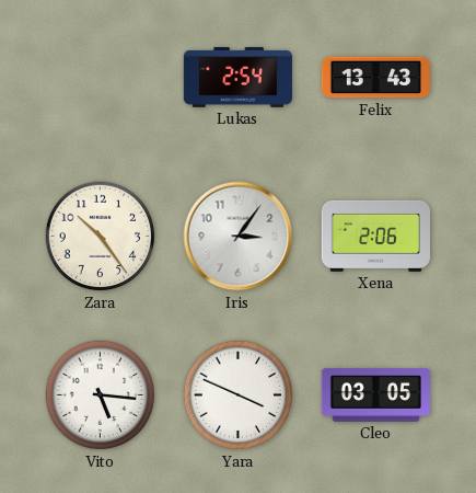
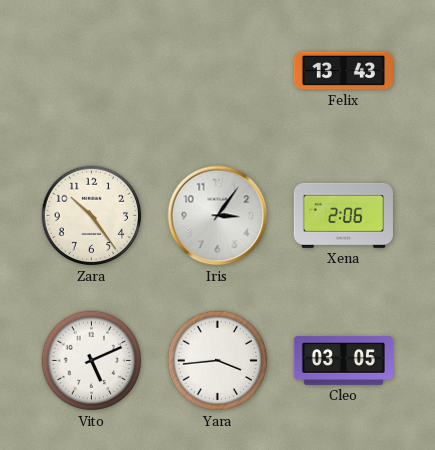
Lukas: 2:54 -> none (237, 77)
Vito: 5:16 -> 5:11 (92, 361)
Yara: 3:49 -> 3:44 (218, 361)
